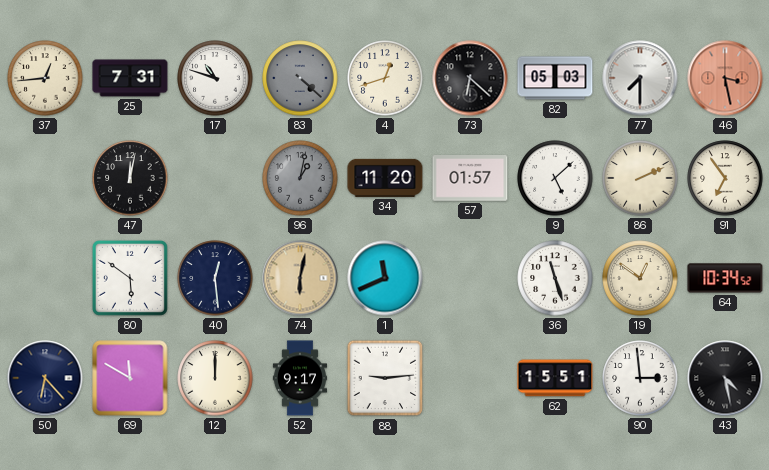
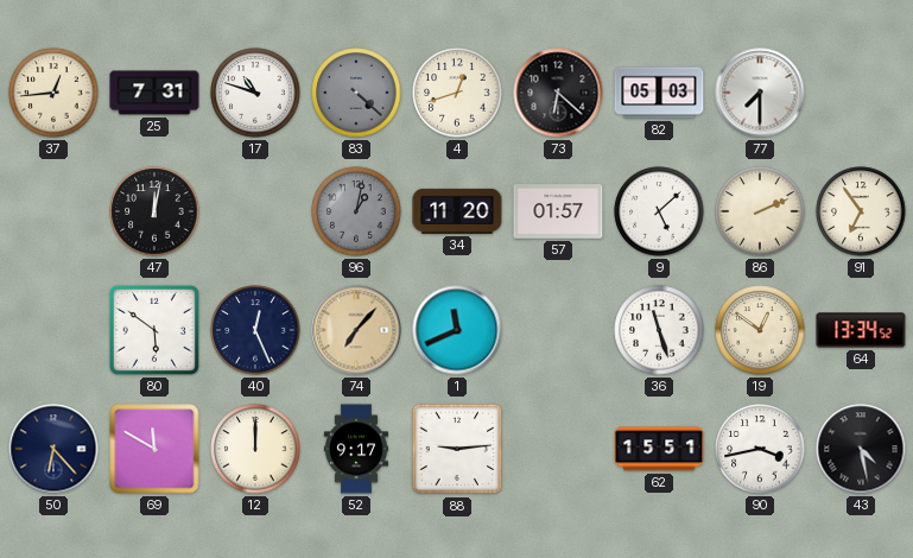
46: 3:28 -> none (725, 78)
40: 12:29 -> 12:26 (255, 330)
74: 6:02 -> 7:07 (356, 330)
64: 10:34 -> 13:34 (861, 330)
90: 2:59 -> 3:43 (760, 449)
